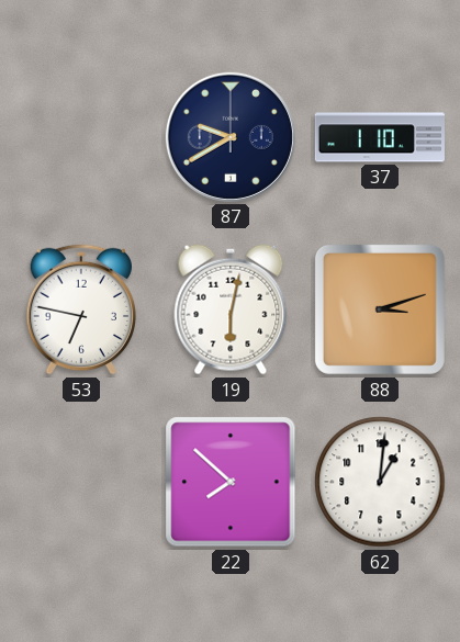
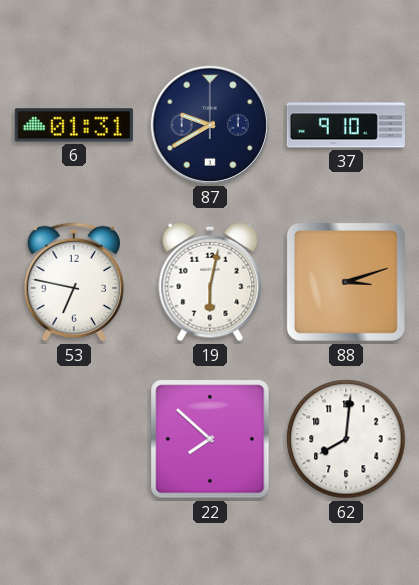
6: none -> 01:31 (74, 125)
37: 1:10 -> 9:10 (346, 125)
62: 1:01 -> 8:01 (346, 439)
